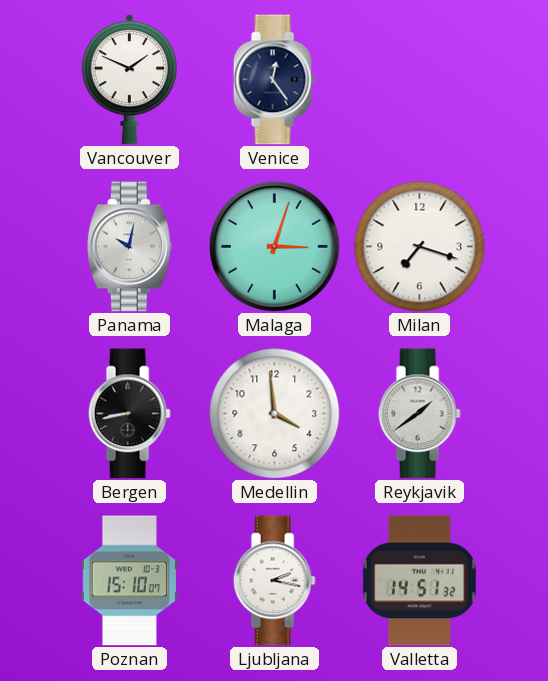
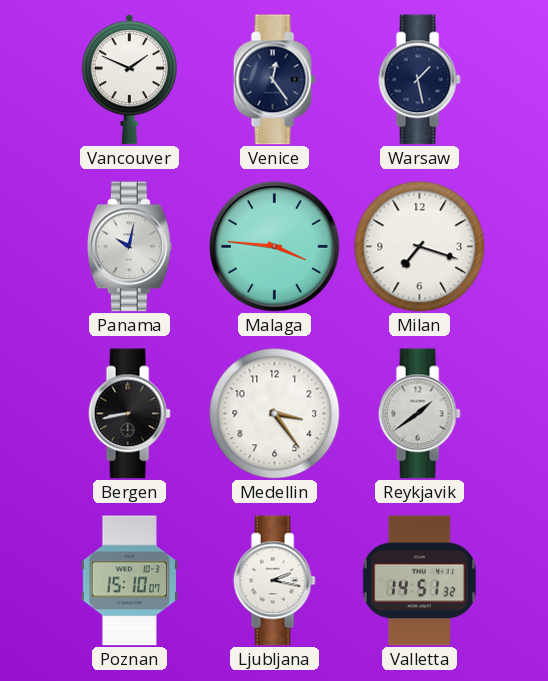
Warsaw: none -> 1:28 (419, 80)
Malaga: 3:03 -> 3:46 (275, 247)
Medellin: 3:59 -> 3:24 (275, 414)
